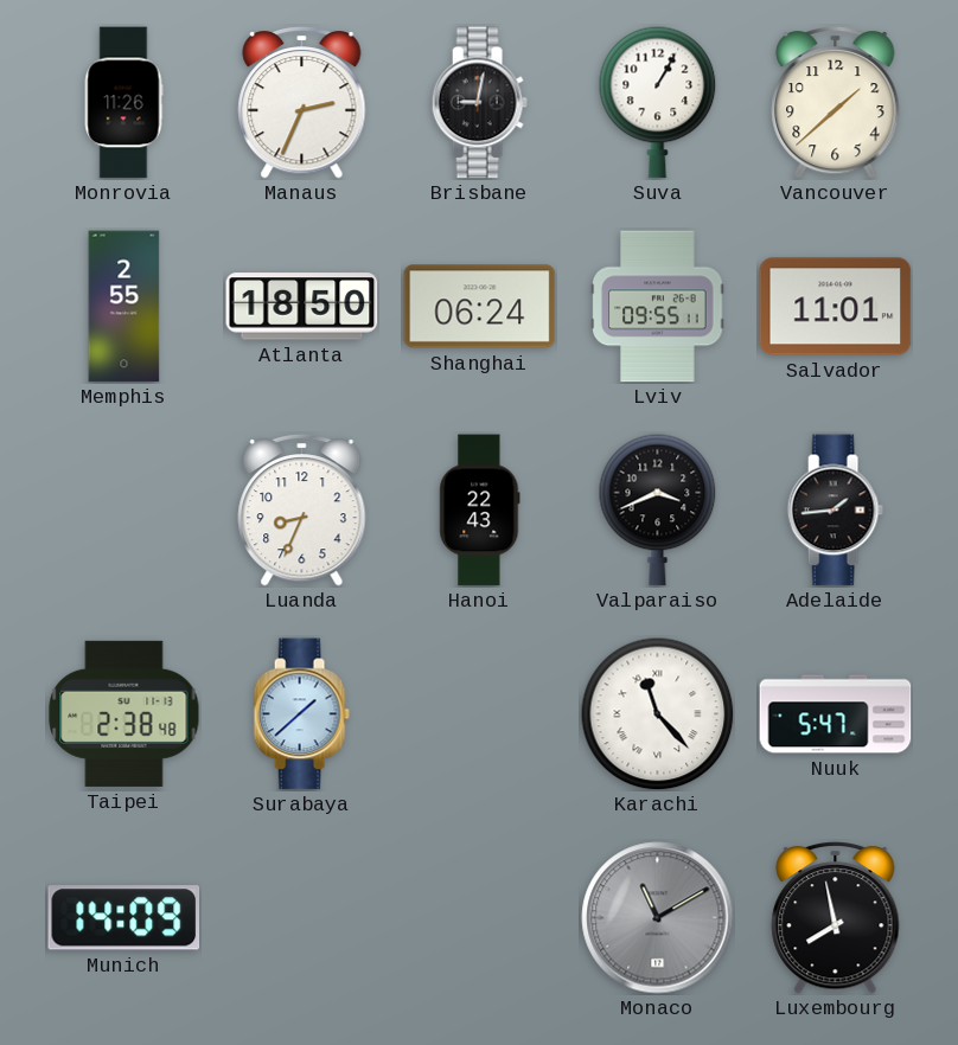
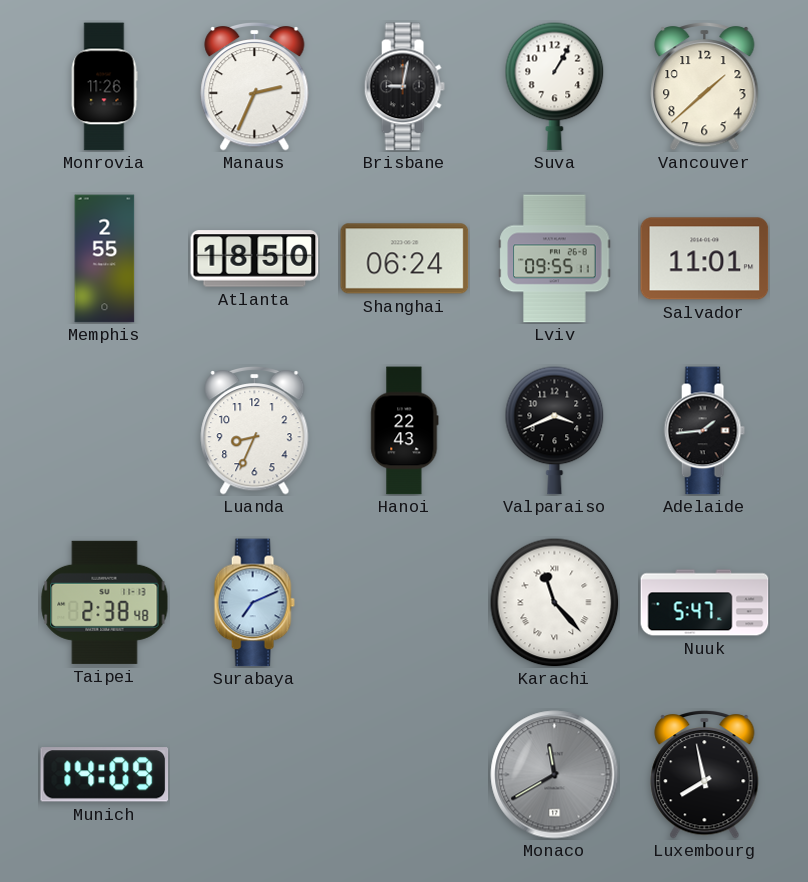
Surabaya: 1:38 -> 7:11 (254, 603)
Monaco: 11:10 -> 11:40 (555, 775)
